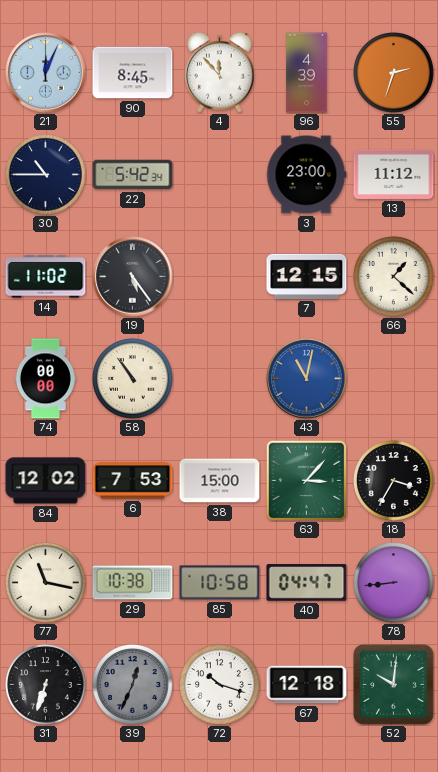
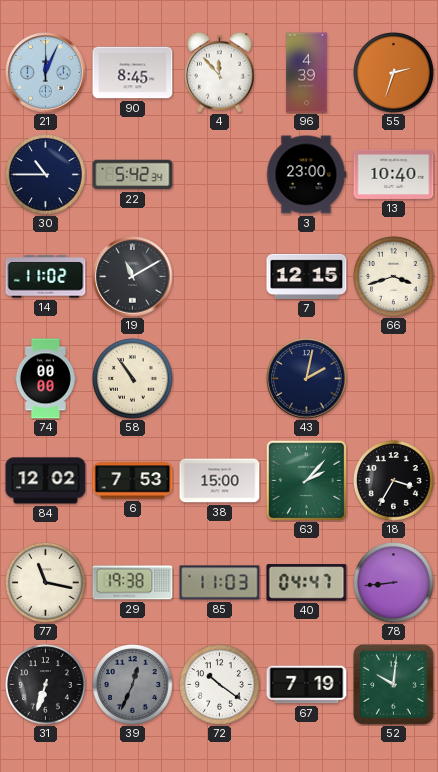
13: 11:12 -> 10:40 (394, 174)
19: 5:24 -> 11:10 (133, 277)
66: 1:22 -> 3:42 (394, 277)
43: 11:02 -> 2:02 (307, 379)
43 dial: blue -> navy (307, 379)
63: 3:07 -> 2:07 (306, 480)
29: 10:38 -> 19:38 (133, 583)
85: 10:58 -> 11:03 (220, 583)
72: 10:18 -> 10:21 (220, 685)
67: 12:18 -> 7:19 (307, 685)
